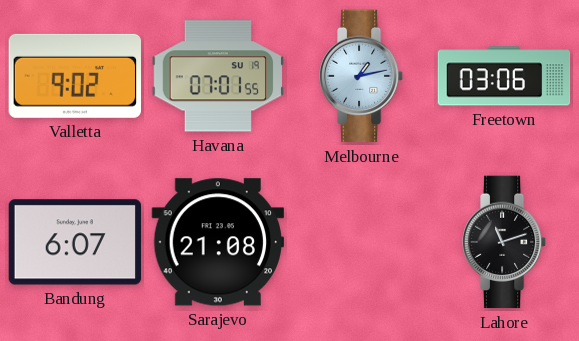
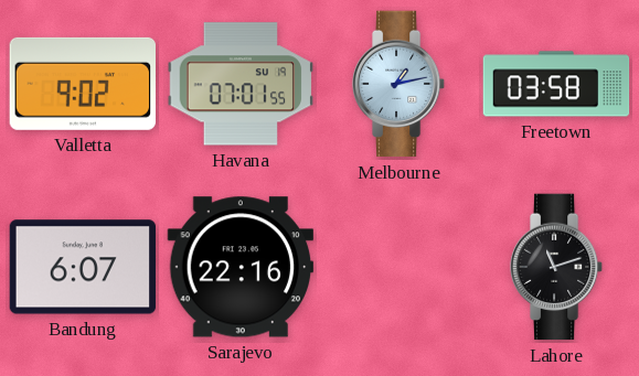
Freetown: 03:06 -> 03:58 (556, 84)
Sarajevo: 21:08 -> 22:16 (241, 267)
